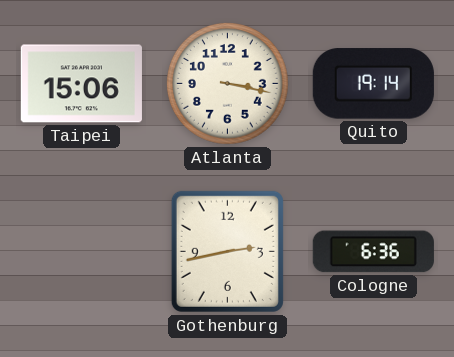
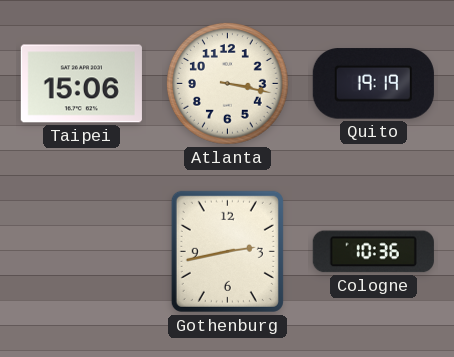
Quito: 19:14 -> 19:19 (373, 84)
Cologne: 6:36 -> 10:36 (373, 252)
